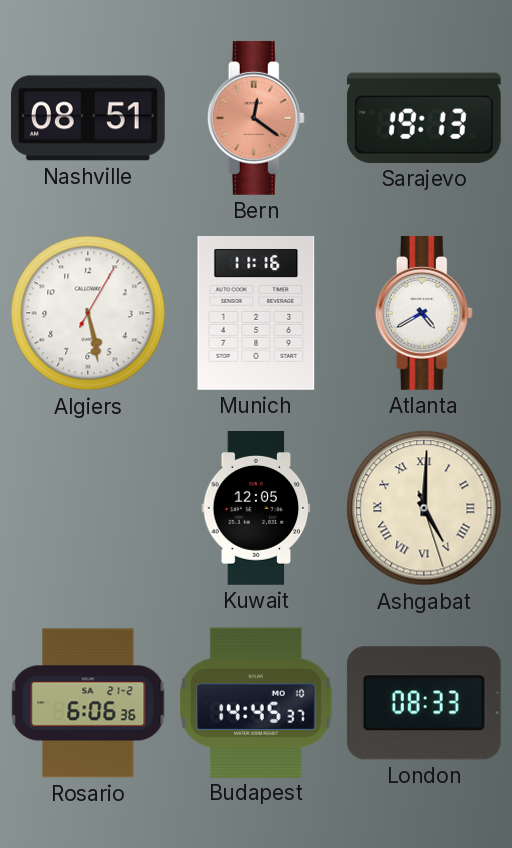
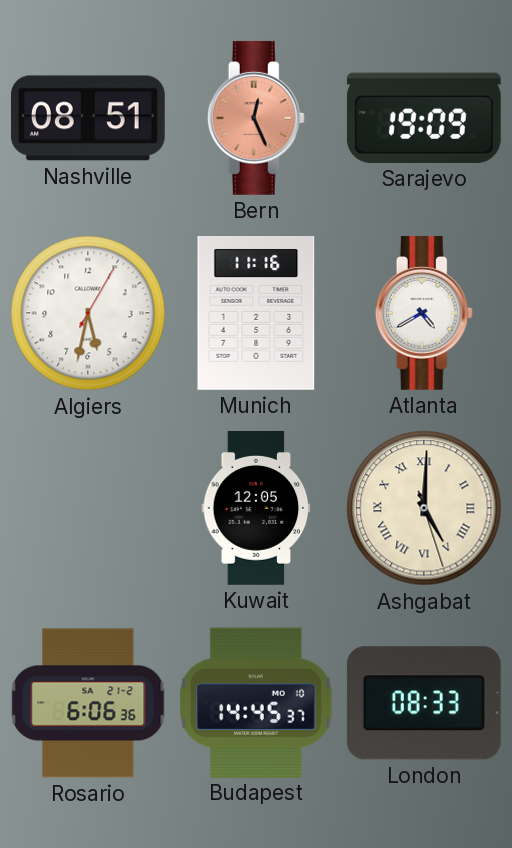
Bern: 12:21 -> 12:26 (256, 118)
Sarajevo: 19:13 -> 19:09 (424, 118)
Algiers: 5:28 -> 5:32 (88, 313)
